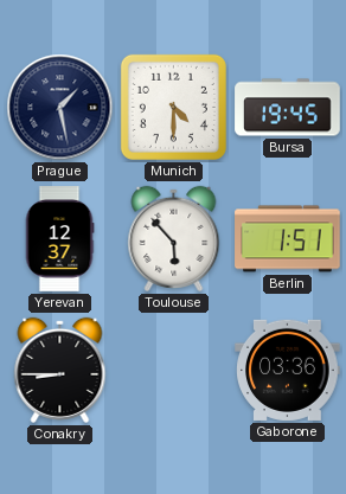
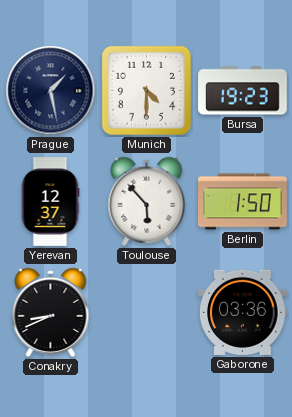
Bursa: 19:45 -> 19:23 (243, 91)
Berlin: 1:51 -> 1:50 (243, 202)
Conakry: 8:45 -> 8:41 (51, 312)
